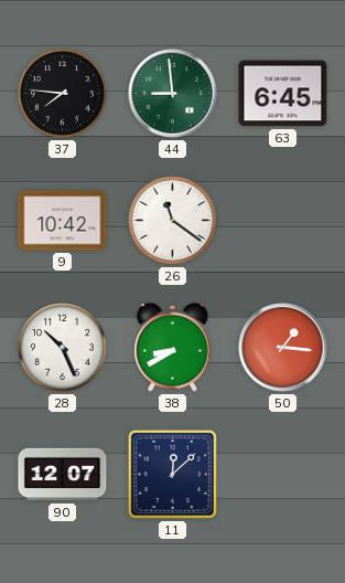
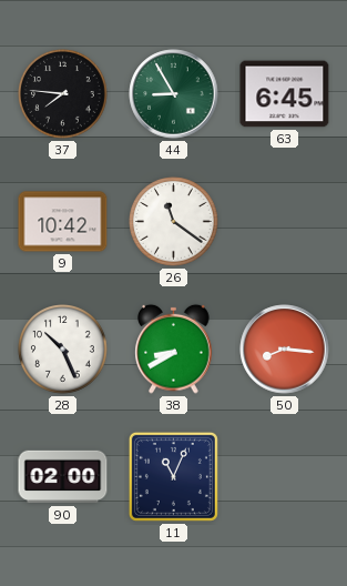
44: 8:59 -> 8:55 (174, 94)
50: 1:16 -> 8:16 (285, 350)
90: 12:07 -> 02:00 (63, 477)
11: 12:08 -> 11:04 (173, 476)
